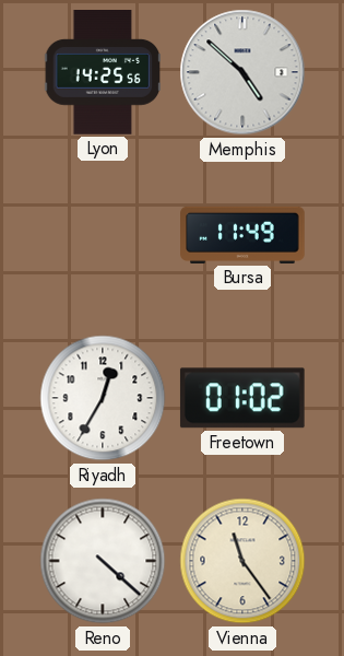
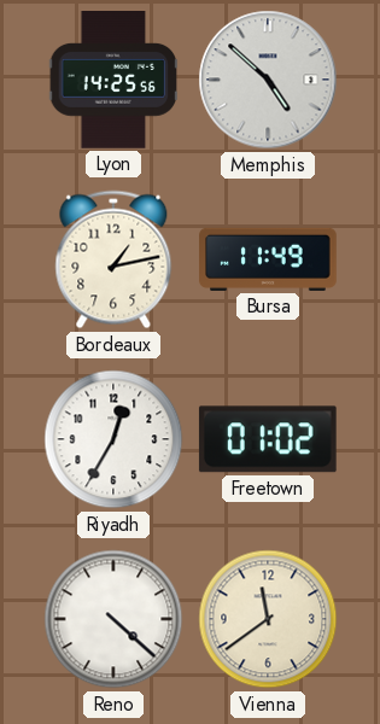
Bordeaux: none -> 1:13 (113, 259)
Vienna: 11:24 -> 11:39 (268, 619)
